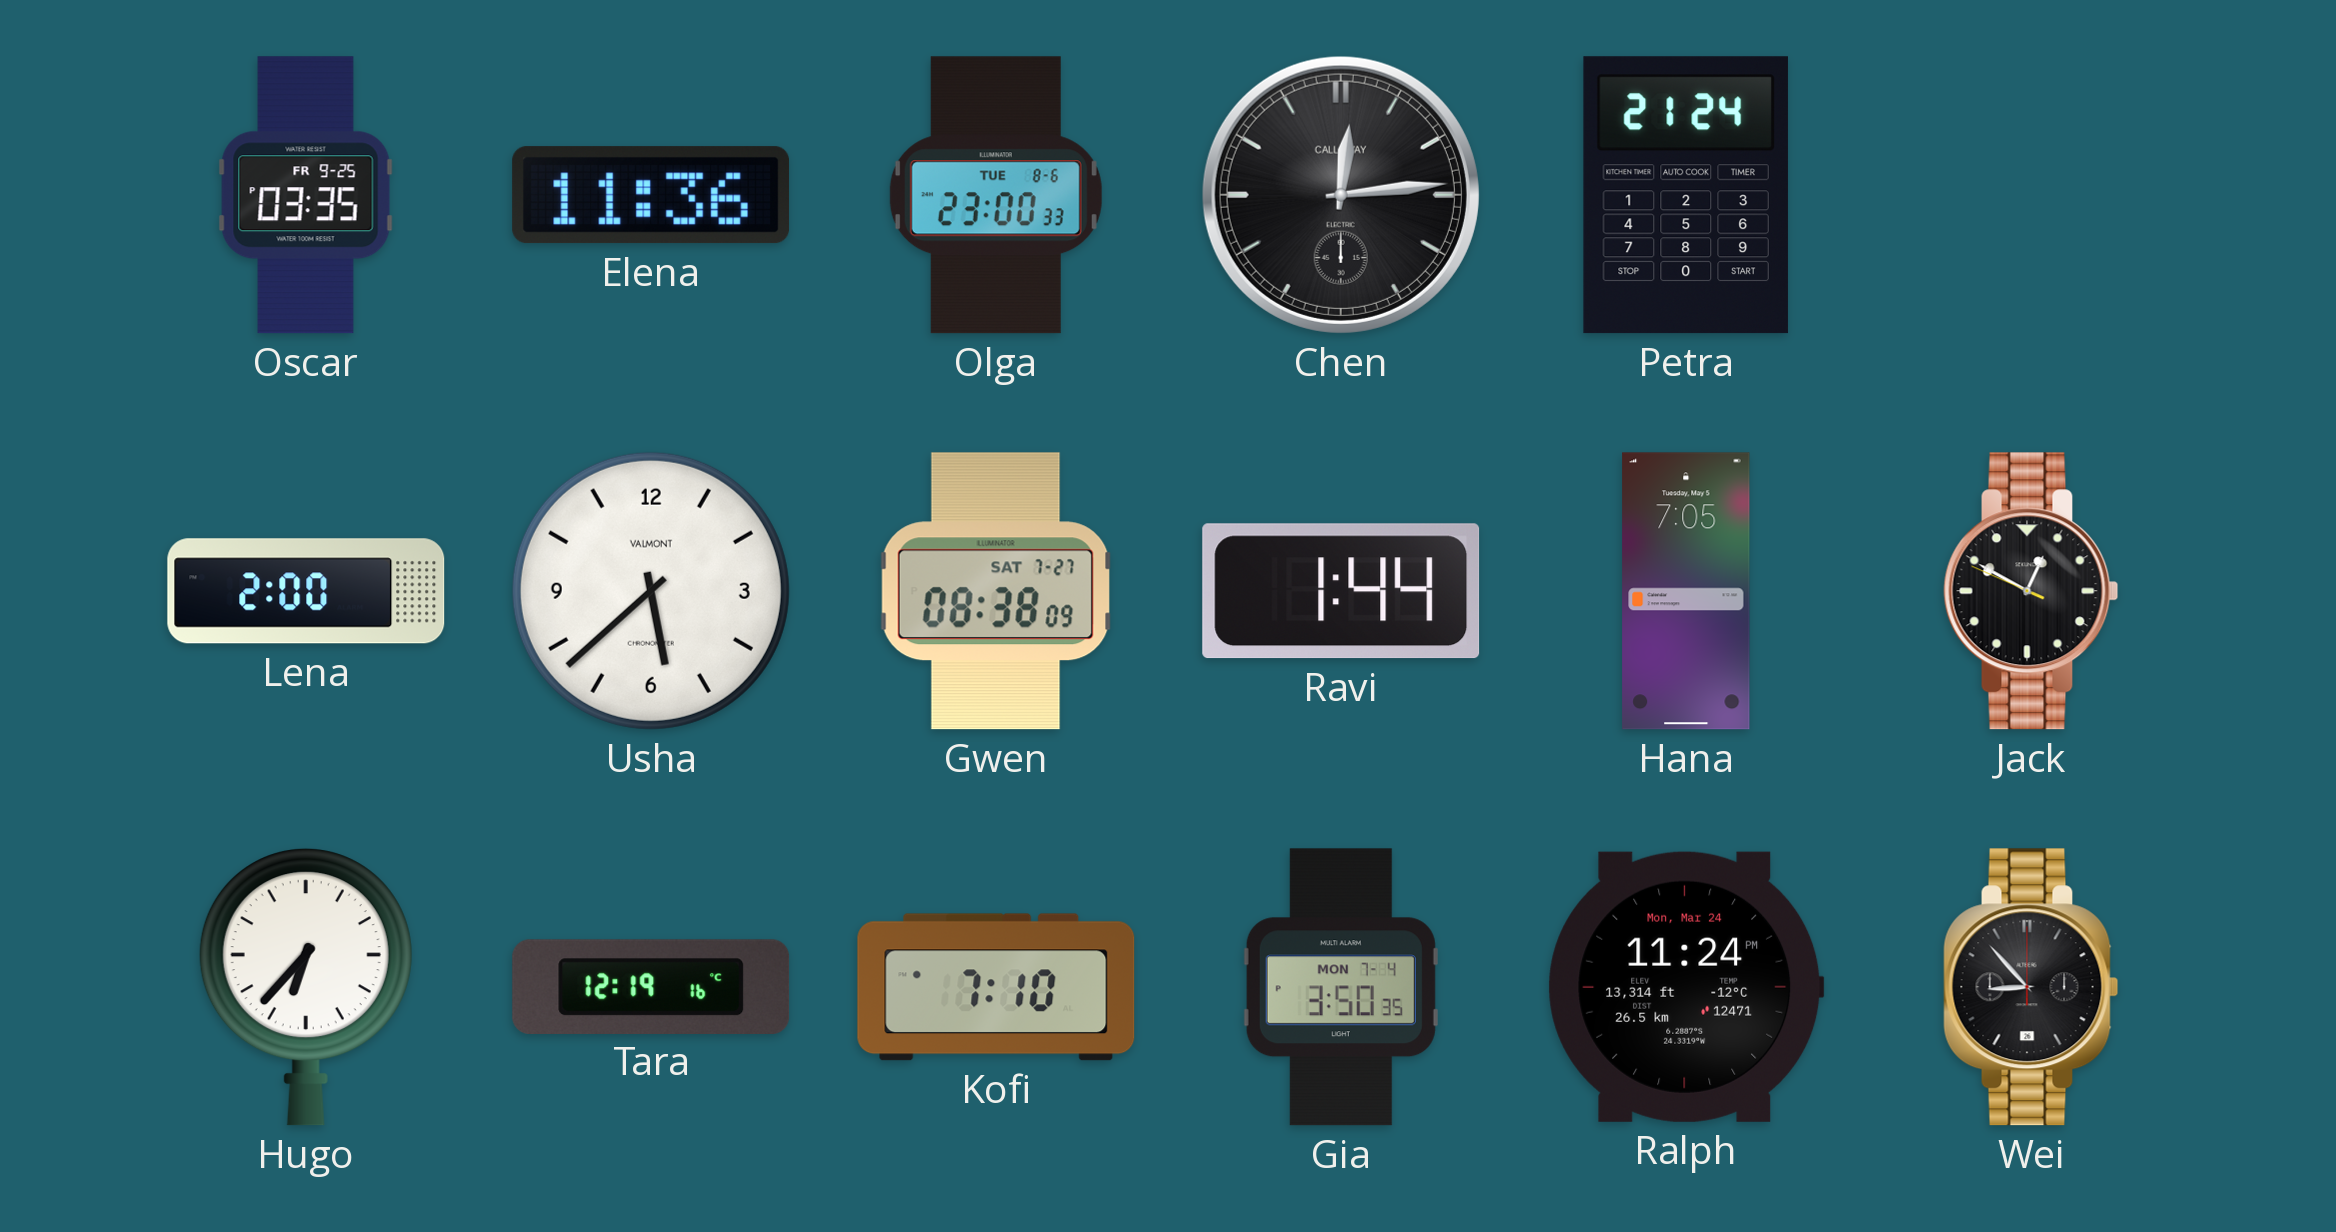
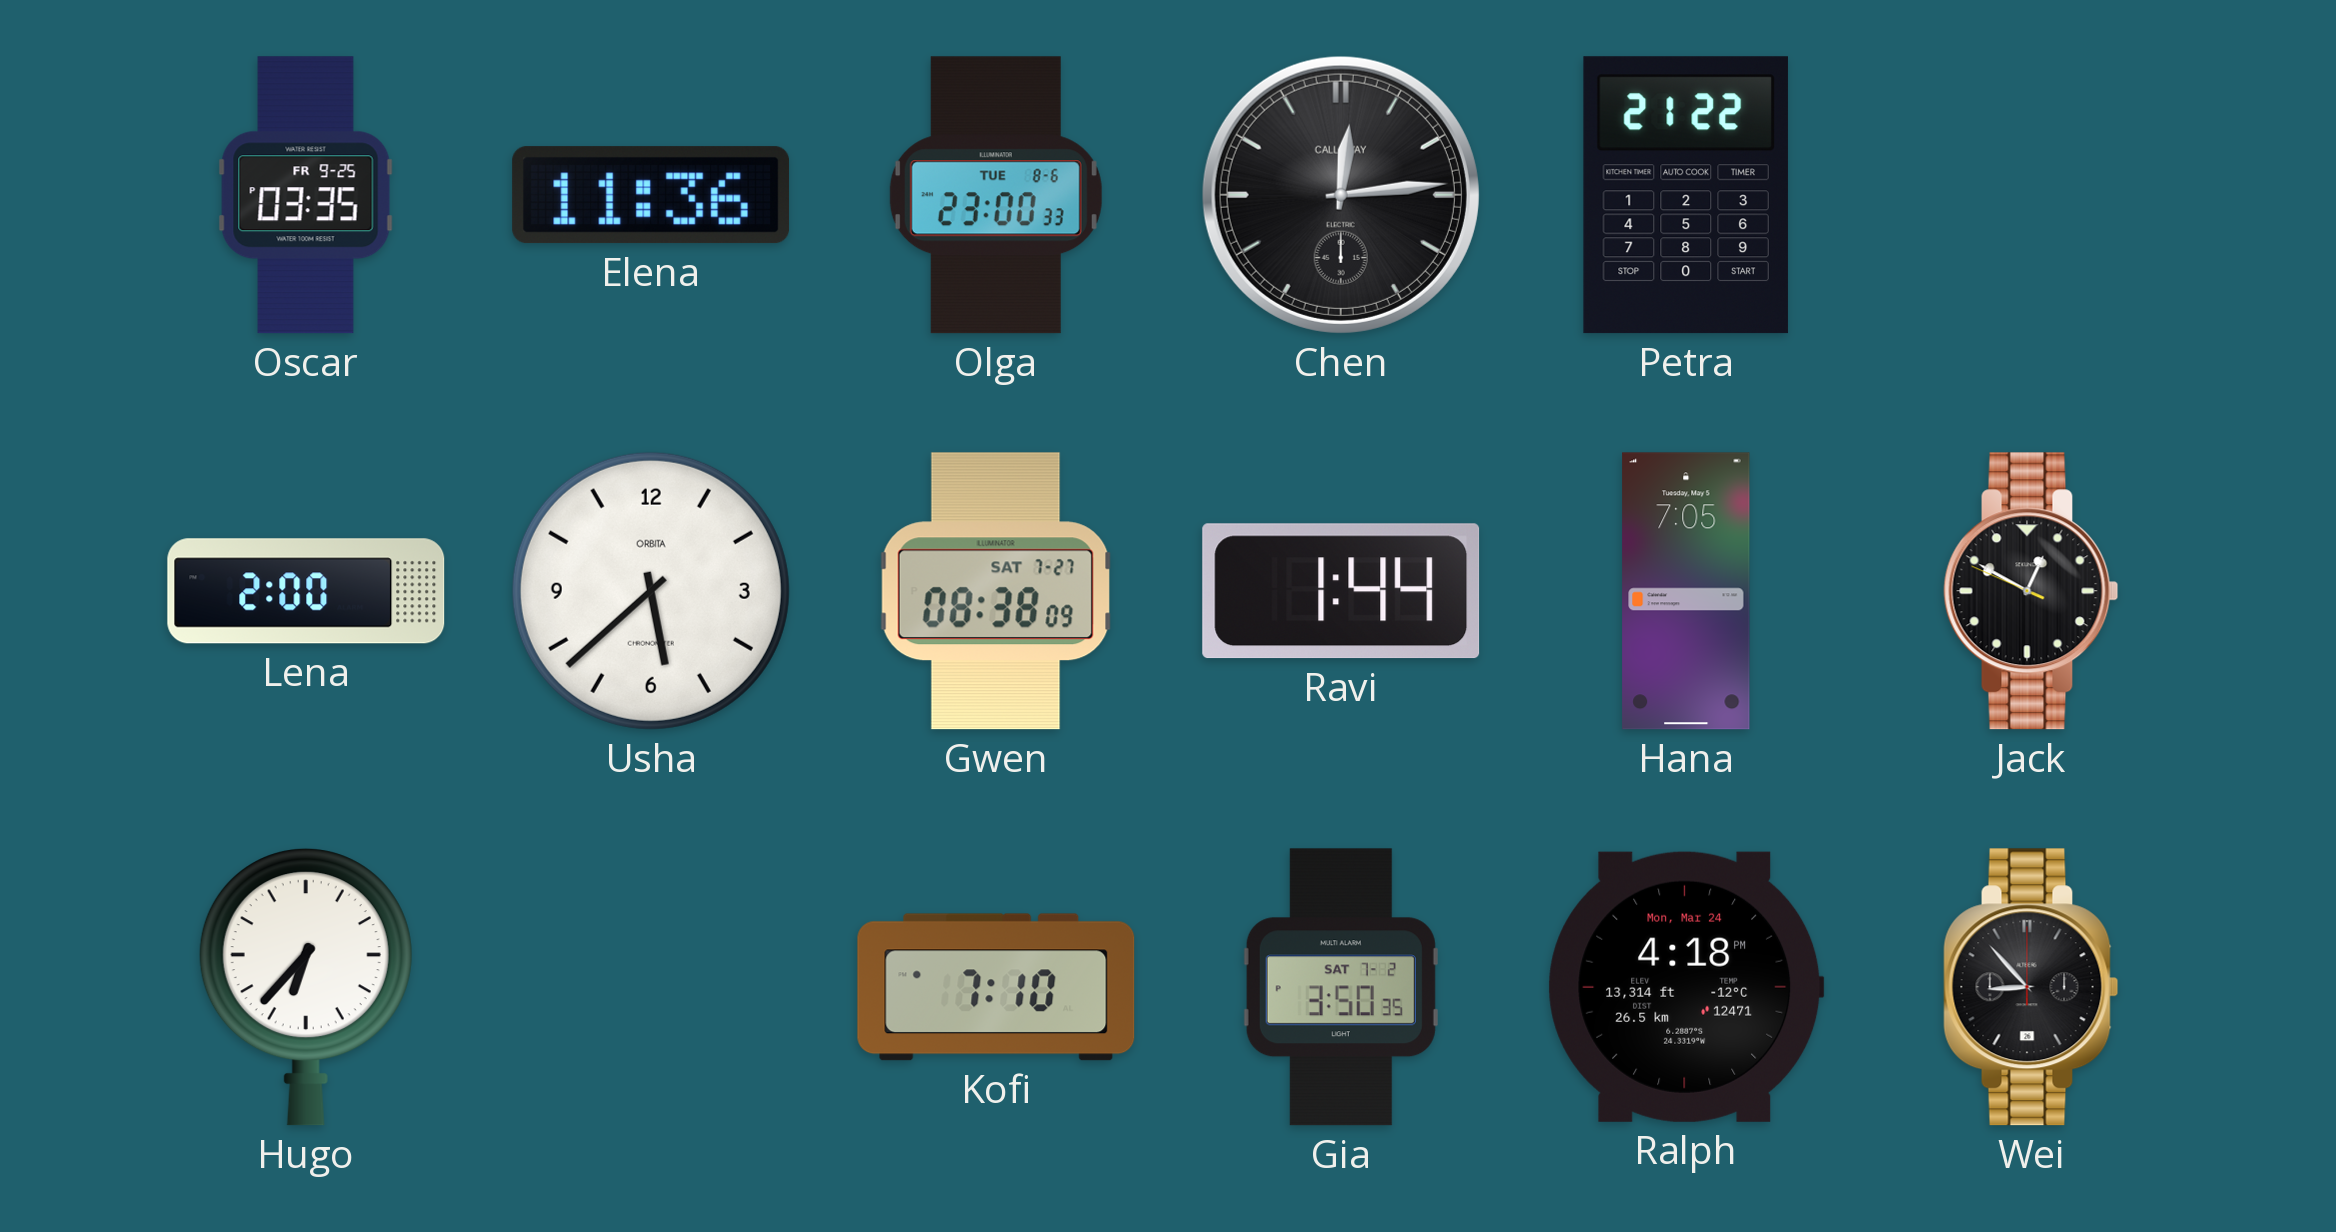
Petra: 21:24 -> 21:22 (1686, 195)
Usha brand: VALMONT -> ORBITA (651, 591)
Tara: 12:19 -> none (651, 986)
Gia date: MON 7-4 -> SAT 7-2 (1341, 987)
Ralph: 11:24 -> 4:18 (1686, 987)
